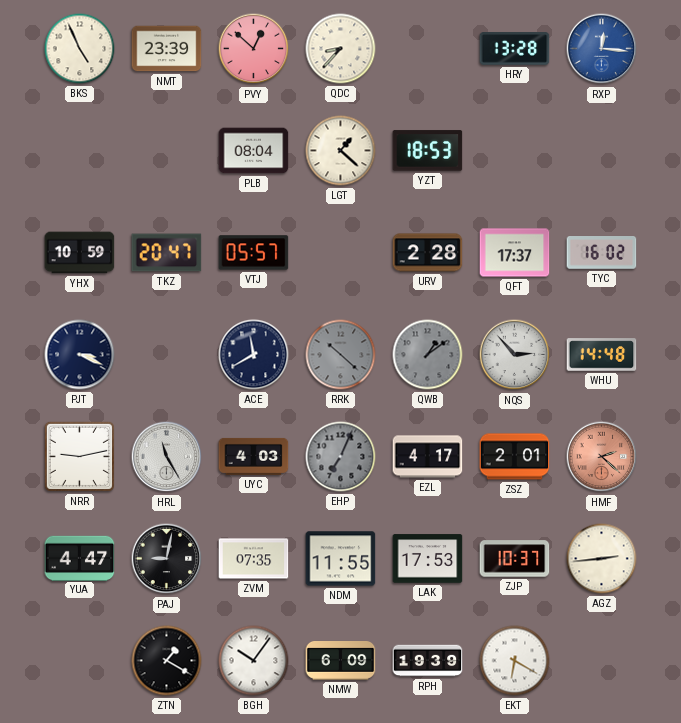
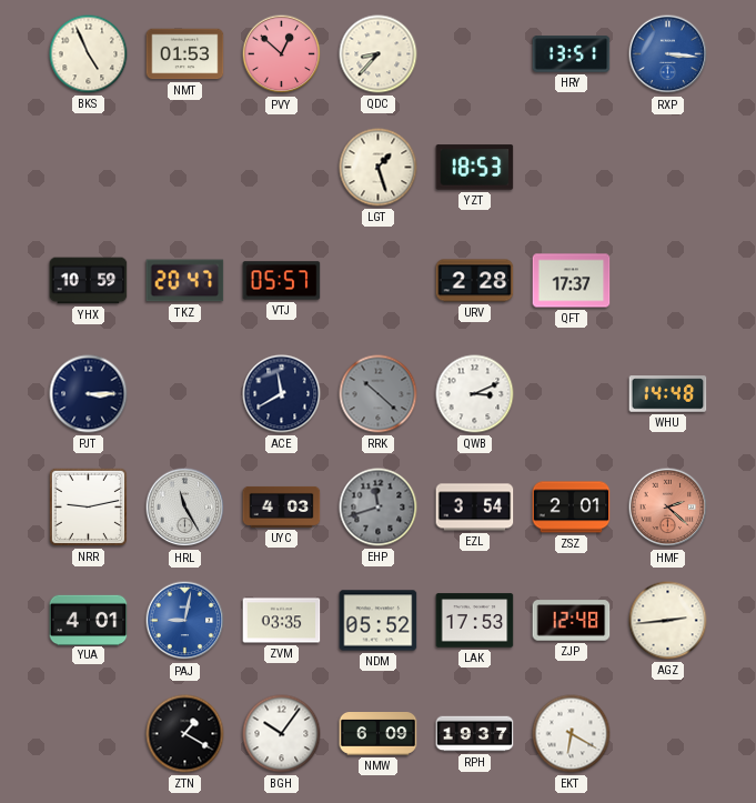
NMT: 23:39 -> 01:53 (185, 54)
HRY: 13:28 -> 13:51 (572, 54)
RXP: 12:16 -> 3:16 (668, 54)
PLB: 08:04 -> none (254, 151)
LGT: 1:22 -> 1:27 (379, 168)
TYC: 16:02 -> none (602, 253)
PJT: 3:19 -> 3:15 (89, 394)
QWB: 1:09 -> 3:11 (475, 394)
QWB dial: grey -> white (475, 394)
NQS: 2:53 -> none (515, 355)
EHP: 7:04 -> 11:42 (379, 508)
EZL: 4:17 -> 3:54 (475, 508)
YUA: 4:47 -> 4:01 (89, 620)
PAJ dial: black -> blue (185, 621)
ZVM: 07:35 -> 03:35 (282, 621)
NDM: 11:55 -> 05:52 (379, 621)
ZJP: 10:37 -> 12:48 (572, 621)
RPH: 19:39 -> 19:37 (475, 734)
